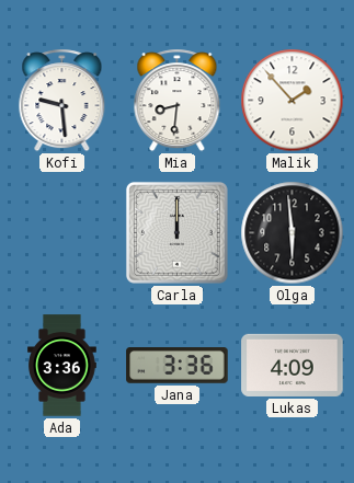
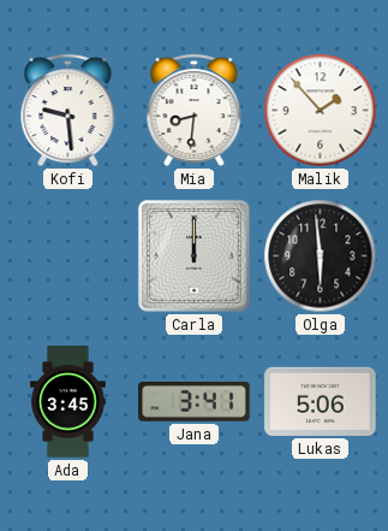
Ada: 3:36 -> 3:45 (68, 402)
Jana: 3:36 -> 3:41 (195, 402)
Lukas: 4:09 -> 5:06 (321, 401)
